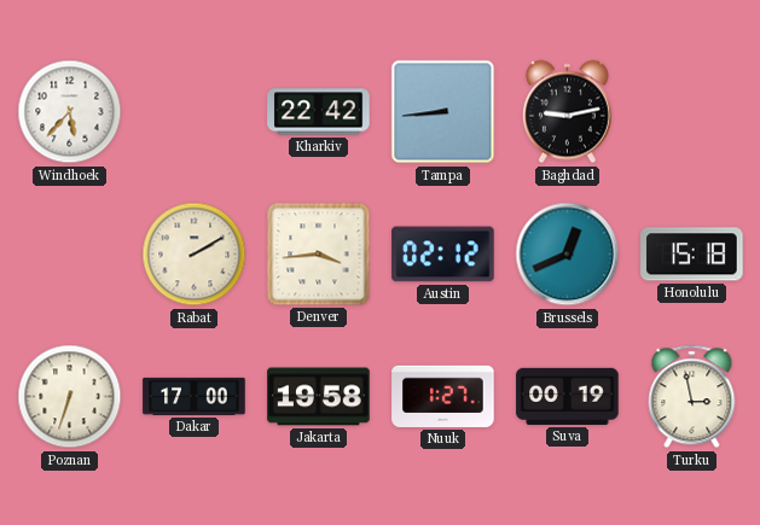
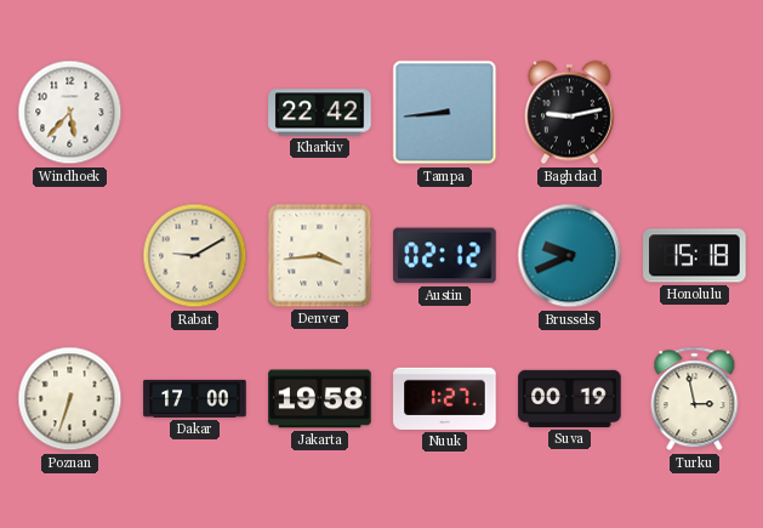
Rabat: 2:10 -> 9:10 (195, 256)
Brussels: 12:41 -> 9:41 (570, 256)
